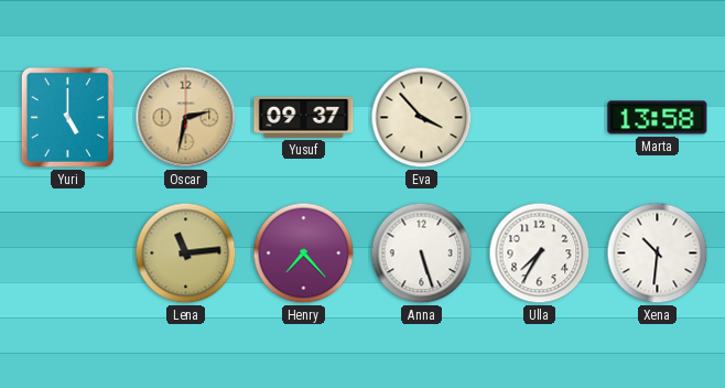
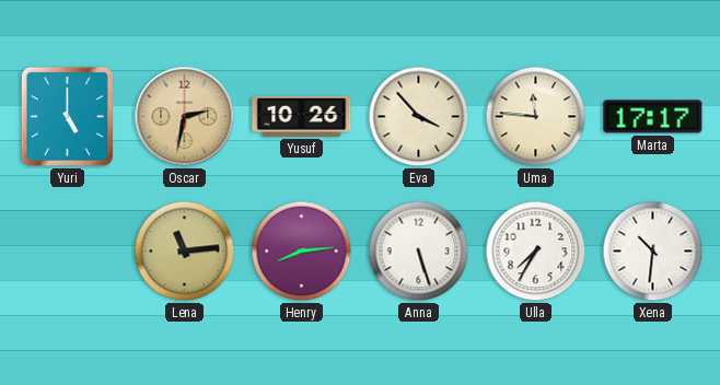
Yusuf: 09:37 -> 10:26 (302, 116)
Uma: none -> 11:46 (536, 117)
Marta: 13:58 -> 17:17 (653, 117)
Henry: 7:23 -> 8:14 (302, 252)
